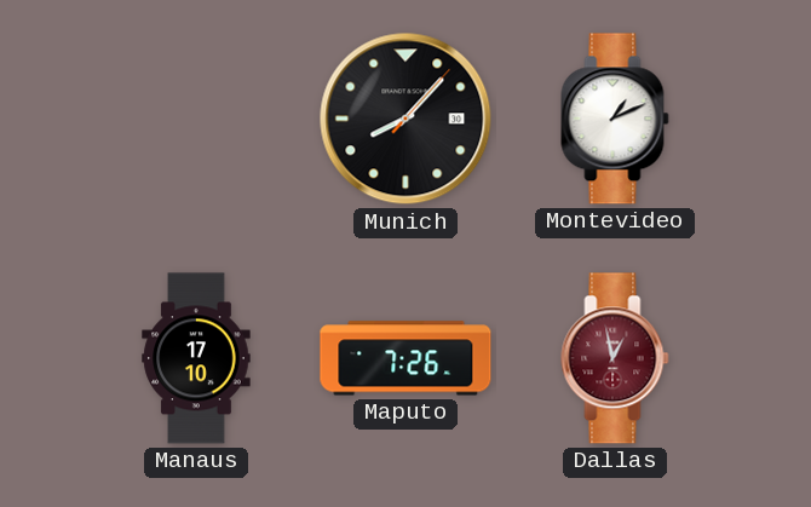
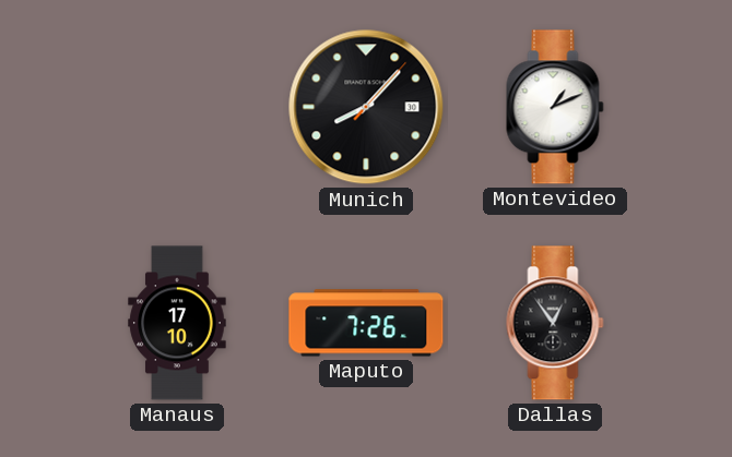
Dallas: 12:58 -> 12:54 (555, 323)
Dallas dial: burgundy -> black (555, 323)
